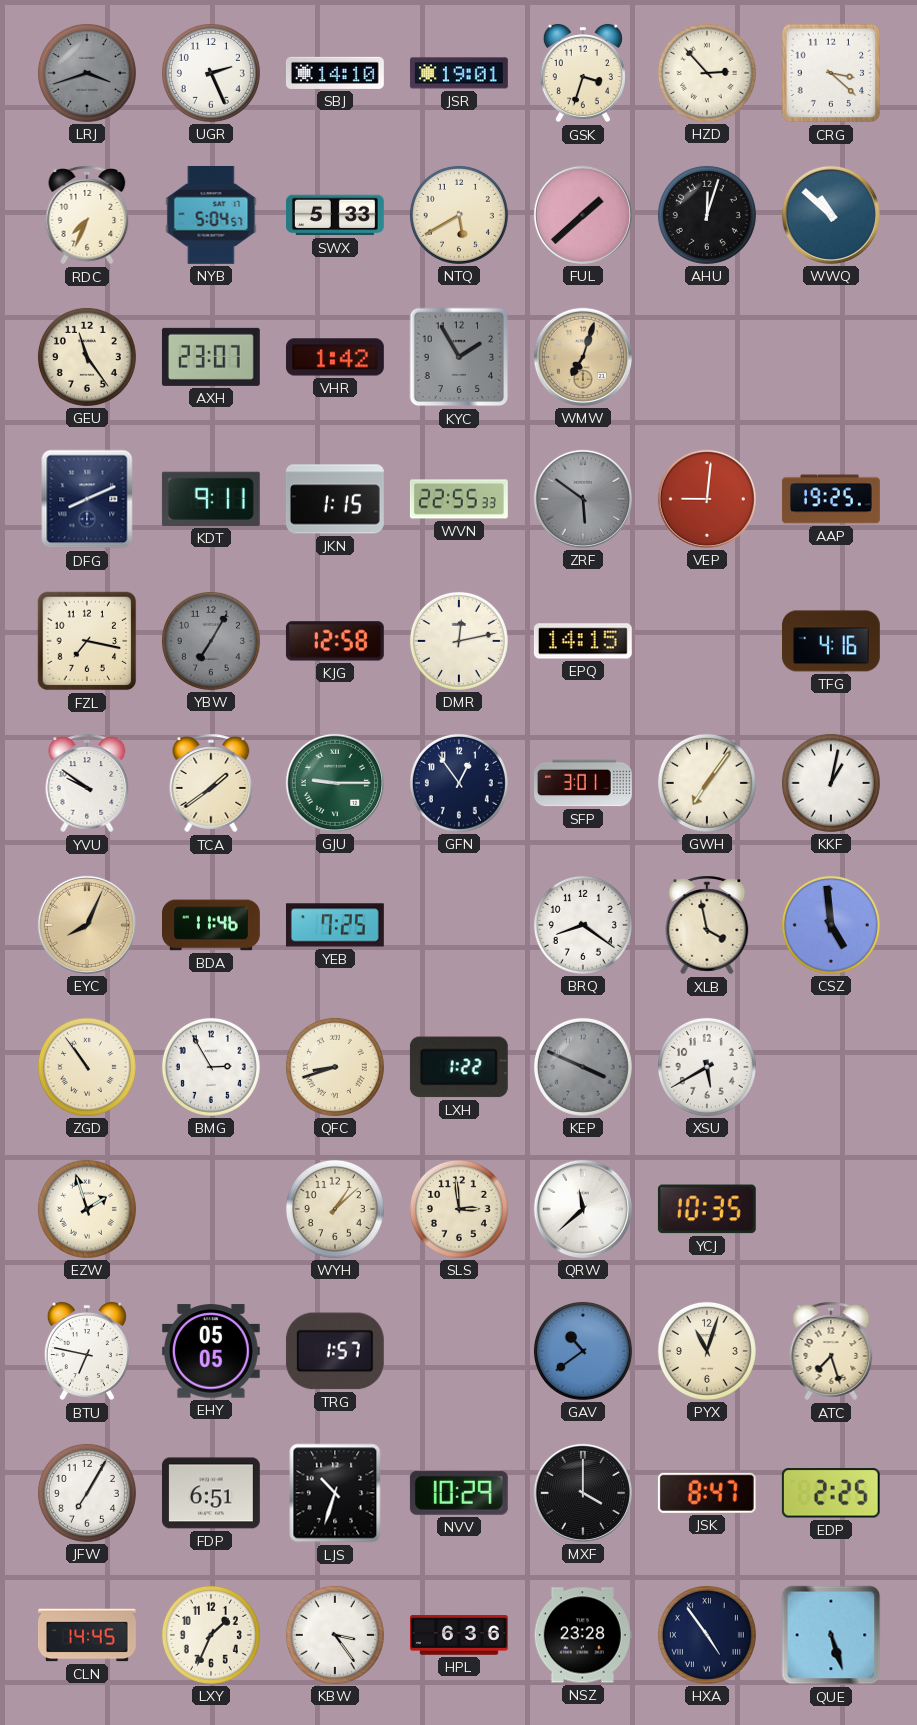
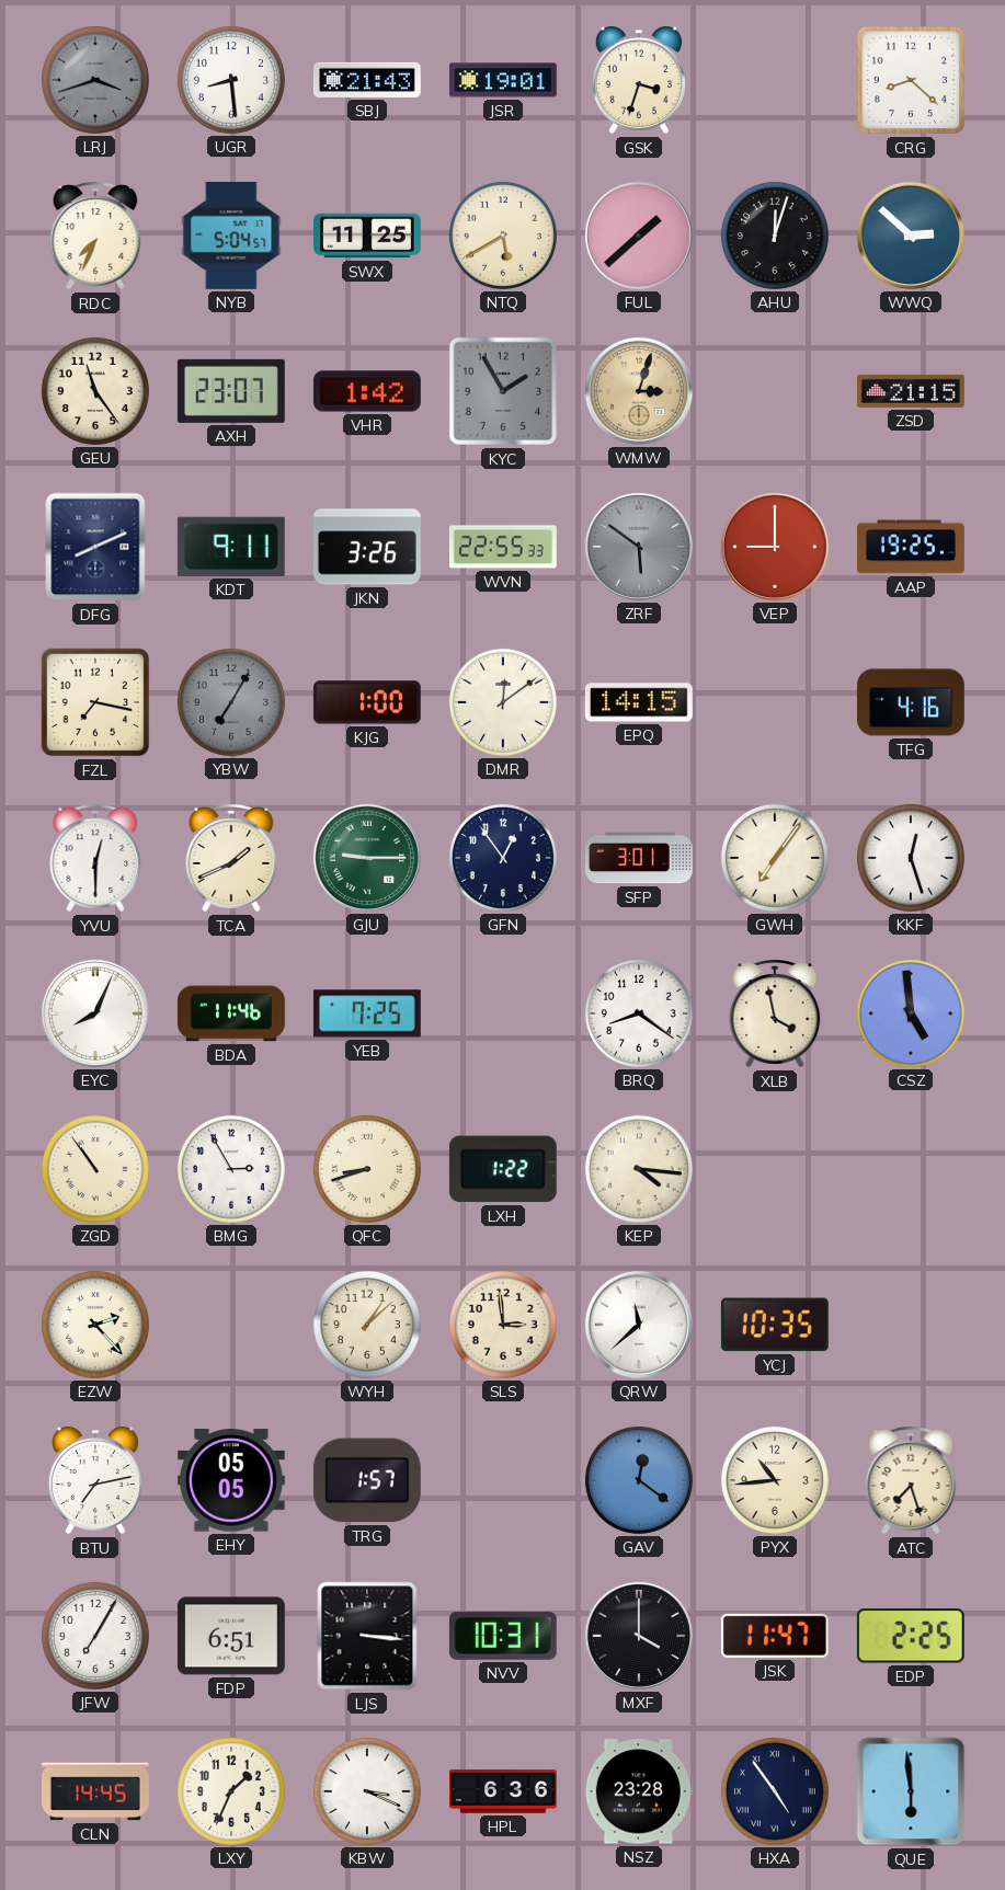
UGR: 2:26 -> 8:29 (231, 80)
SBJ: 14:10 -> 21:43 (367, 80)
HZD: 2:53 -> none (707, 73)
CRG: 3:22 -> 8:22 (911, 80)
SWX: 5:33 -> 11:25 (367, 236)
WWQ: 10:52 -> 2:52 (911, 236)
WMW: 7:03 -> 3:03 (639, 391)
ZSD: none -> 21:15 (911, 391)
JKN: 1:15 -> 3:26 (367, 547)
VEP: 9:01 -> 9:00 (775, 547)
KJG: 12:58 -> 1:00 (367, 702)
DMR: 12:13 -> 12:09 (503, 702)
YVU: 9:51 -> 12:30 (95, 858)
TCA: 1:39 -> 1:41 (231, 858)
KKF: 1:02 -> 12:27 (911, 858)
EYC dial: champagne -> white (95, 1013)
KEP: 3:49 -> 4:16 (639, 1169)
KEP dial: grey -> cream (639, 1169)
XSU: 5:40 -> none (707, 1067)
EZW: 1:57 -> 2:23 (95, 1325)
BTU: 6:47 -> 7:13 (95, 1480)
GAV: 10:39 -> 12:21 (639, 1480)
PYX: 11:03 -> 10:44 (775, 1480)
LJS: 10:33 -> 3:16 (367, 1636)
NVV: 10:29 -> 10:31 (503, 1636)
JSK: 8:47 -> 11:47 (775, 1636)
KBW: 3:24 -> 3:19 (367, 1791)
QUE: 5:27 -> 5:59 (911, 1791)
